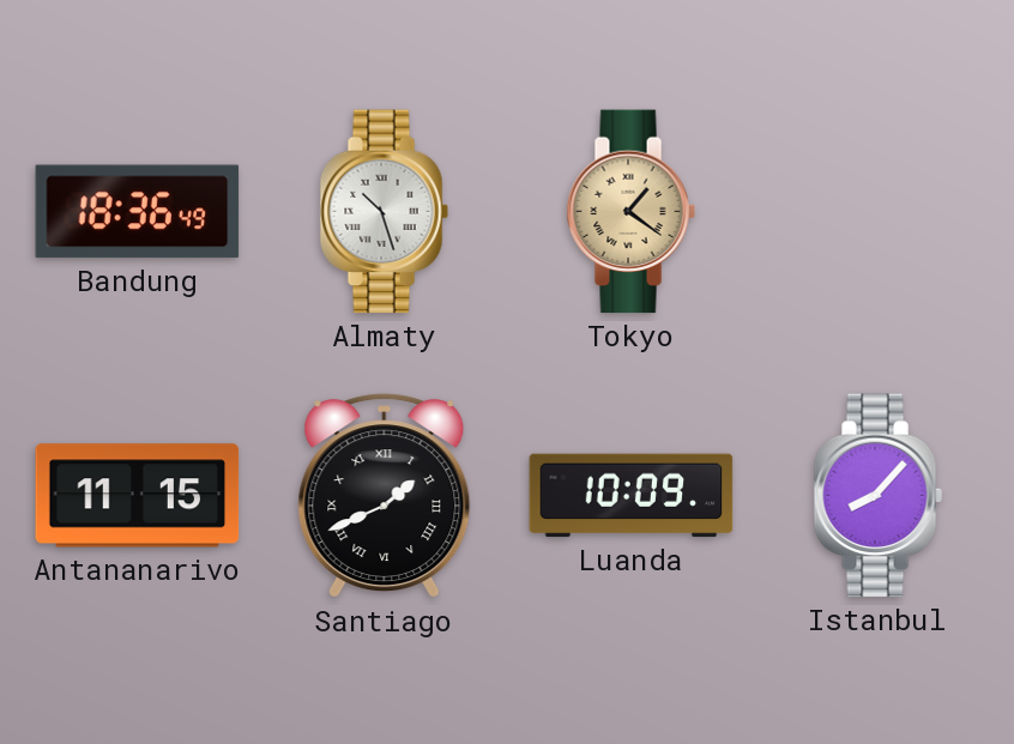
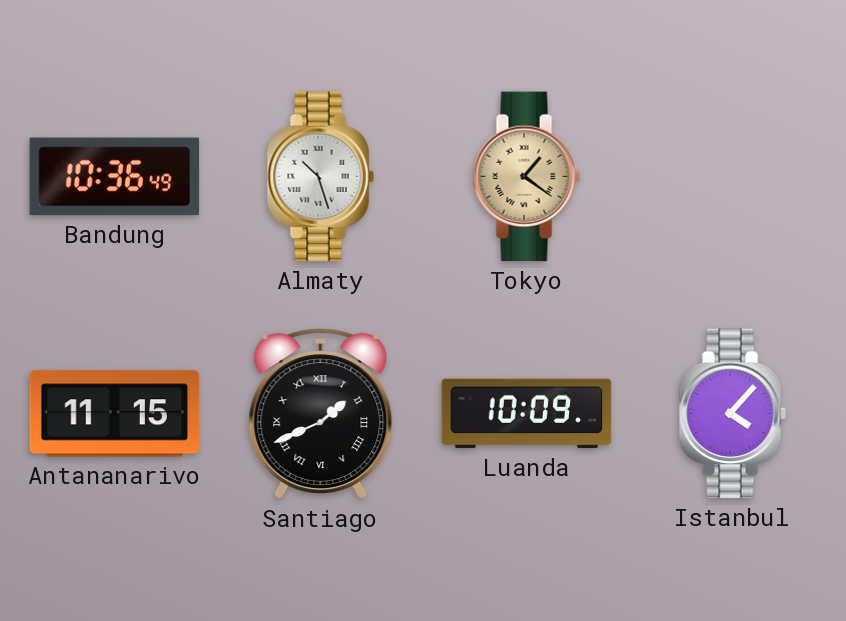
Bandung: 18:36 -> 10:36 (115, 177)
Istanbul: 8:07 -> 4:07 (732, 414)
